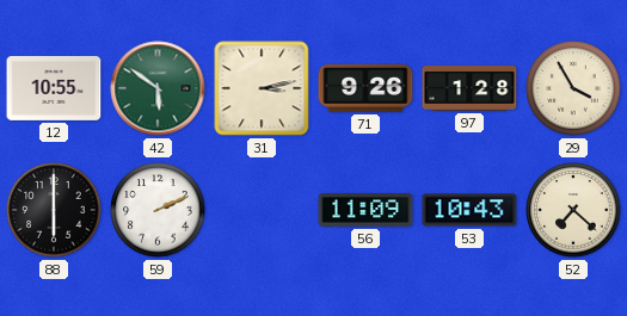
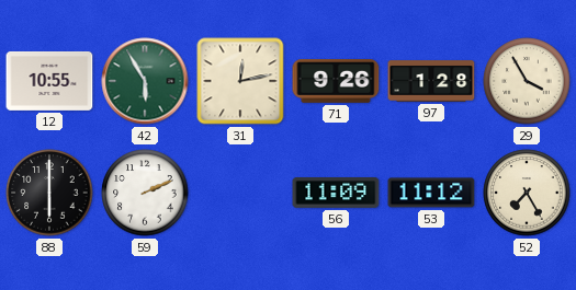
42: 5:51 -> 5:55 (145, 81)
31: 3:13 -> 12:13 (240, 81)
53: 10:43 -> 11:12 (431, 193)
52: 7:22 -> 7:25 (527, 193)
